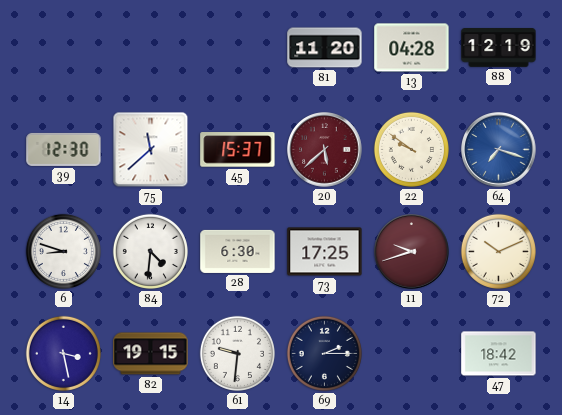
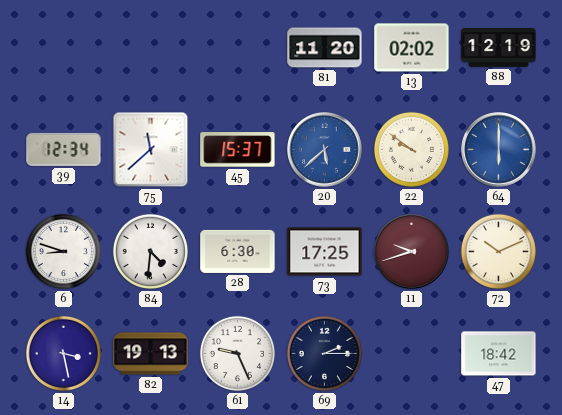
13: 04:28 -> 02:02 (412, 48)
39: 12:30 -> 12:34 (64, 149)
20 dial: burgundy -> blue (325, 150)
64: 7:18 -> 6:00 (499, 150)
82: 19:15 -> 19:13 (151, 354)
61: 9:31 -> 9:26 (237, 353)
